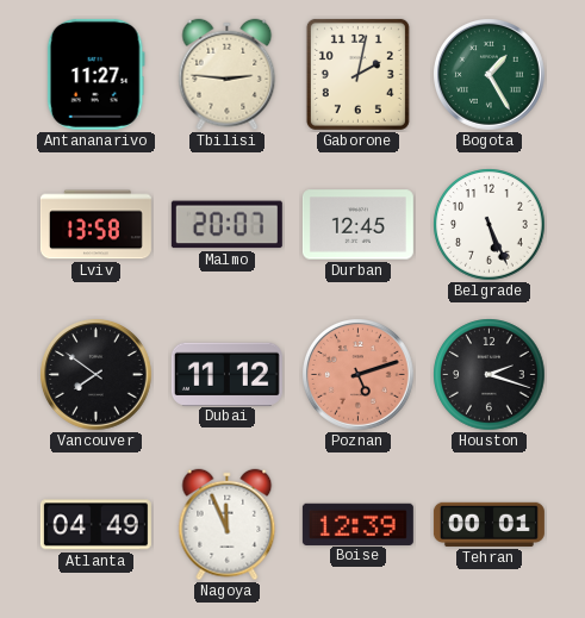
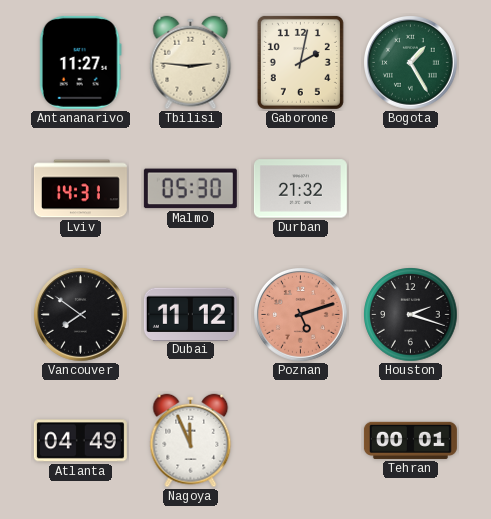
Lviv: 13:58 -> 14:31 (80, 189)
Malmo: 20:07 -> 05:30 (190, 189)
Durban: 12:45 -> 21:32 (300, 189)
Belgrade: 5:26 -> none (490, 225)
Boise: 12:39 -> none (357, 524)
